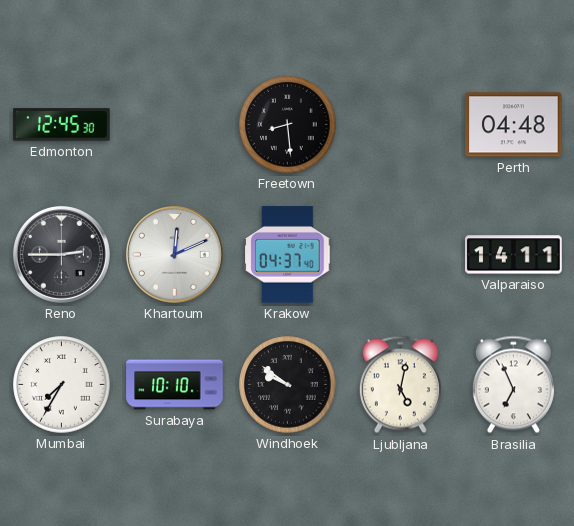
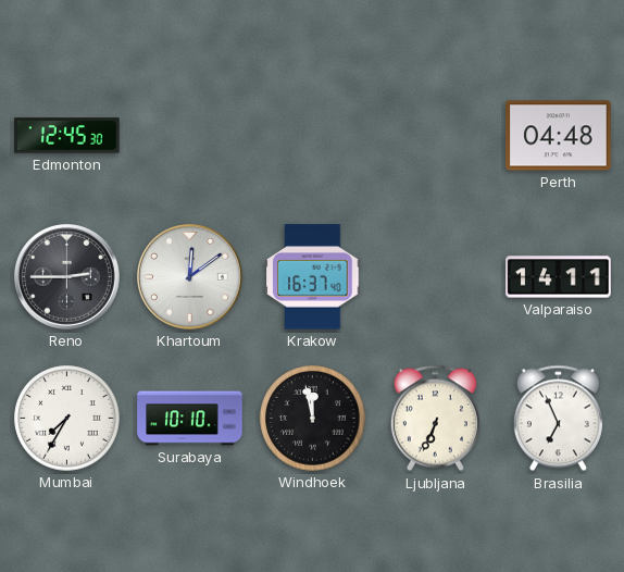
Freetown: 8:29 -> none (288, 125)
Khartoum: 12:11 -> 12:09 (189, 276)
Krakow: 04:37 -> 16:37 (313, 277)
Windhoek: 9:51 -> 11:58 (313, 419)
Ljubljana: 5:02 -> 6:34 (435, 419)
